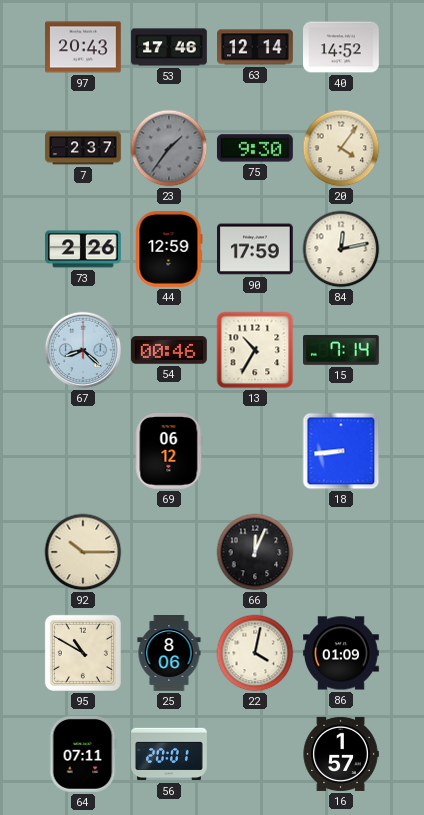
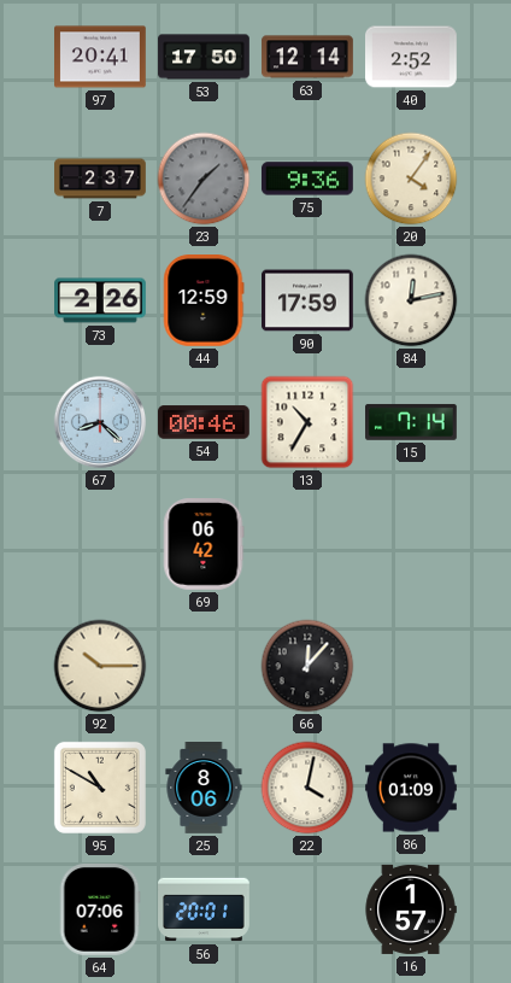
97: 20:43 -> 20:41 (101, 57)
53: 17:46 -> 17:50 (204, 57)
40: 14:52 -> 2:52 (412, 57)
75: 9:30 -> 9:36 (307, 179)
69: 06:12 -> 06:42 (204, 545)
18: 8:44 -> none (341, 451)
66: 12:04 -> 12:07 (307, 666)
64: 07:11 -> 07:06 (100, 911)
